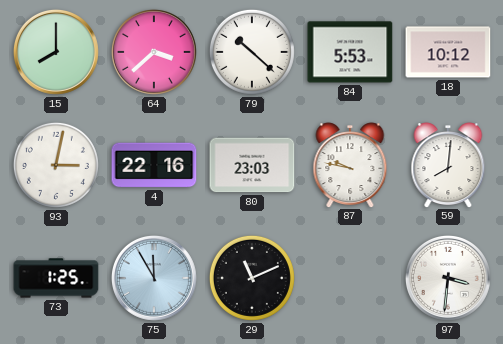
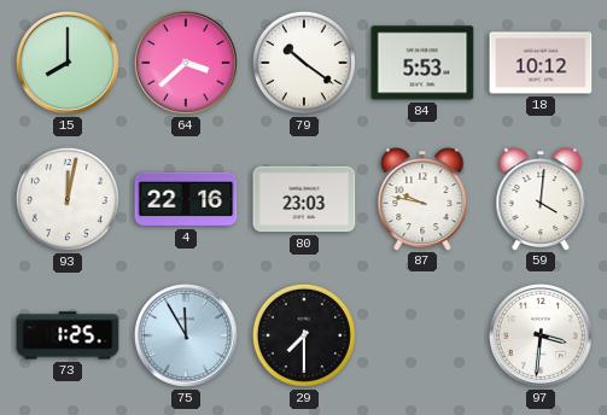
79: 10:22 -> 10:21 (304, 63)
93: 3:02 -> 12:02 (68, 199)
59: 8:01 -> 4:01 (541, 199)
29: 11:11 -> 7:30 (304, 335)
